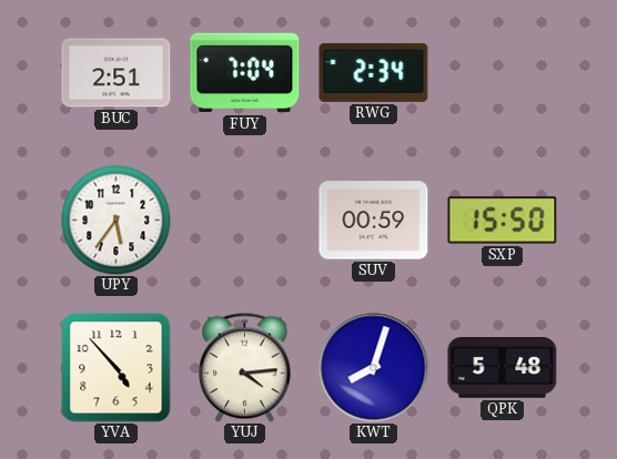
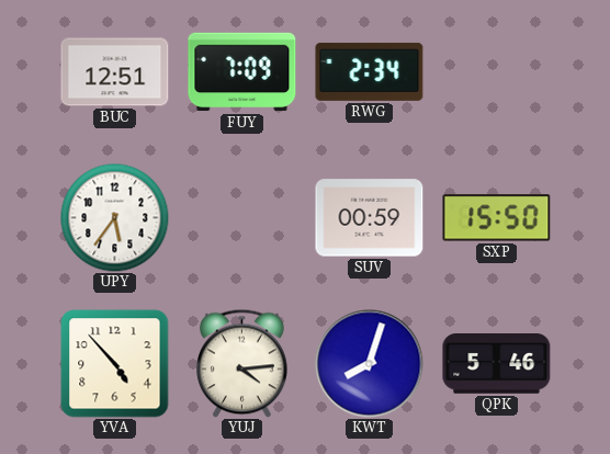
BUC: 2:51 -> 12:51 (115, 72)
FUY: 7:04 -> 7:09 (242, 72)
QPK: 5:48 -> 5:46 (497, 364)
